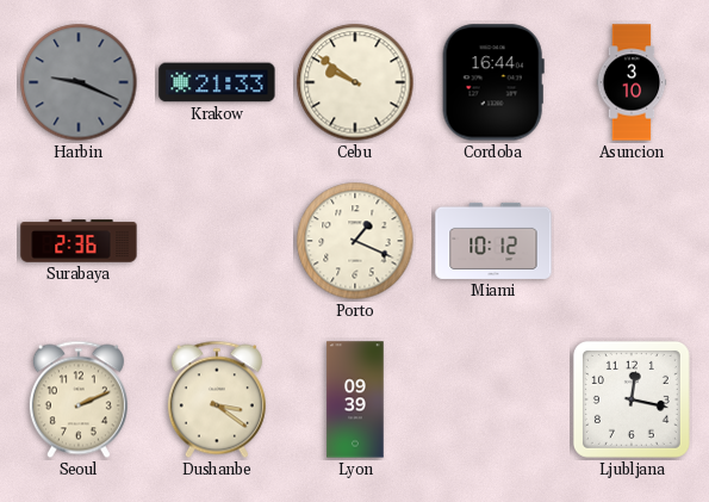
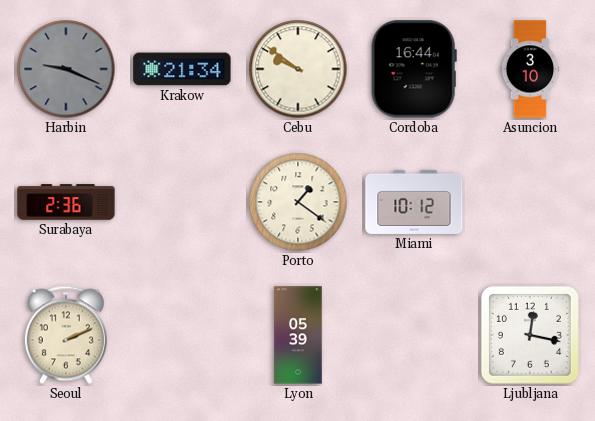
Krakow: 21:33 -> 21:34 (182, 69)
Porto: 1:19 -> 1:21 (298, 202)
Dushanbe: 3:21 -> none (217, 399)
Lyon: 09:39 -> 05:39 (298, 335)
